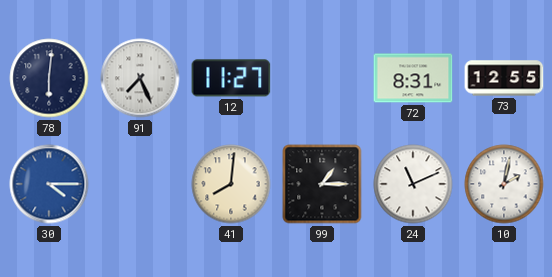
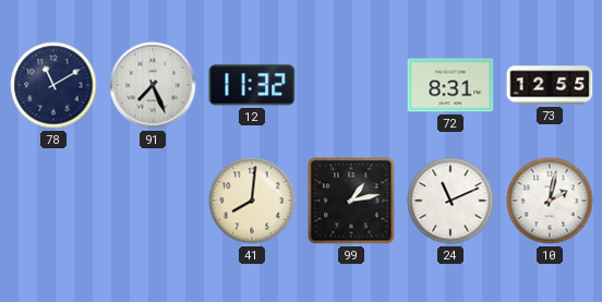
78: 6:01 -> 11:10 (53, 85)
12: 11:27 -> 11:32 (252, 85)
30: 4:15 -> none (49, 184)
99: 1:15 -> 1:13 (351, 201)
